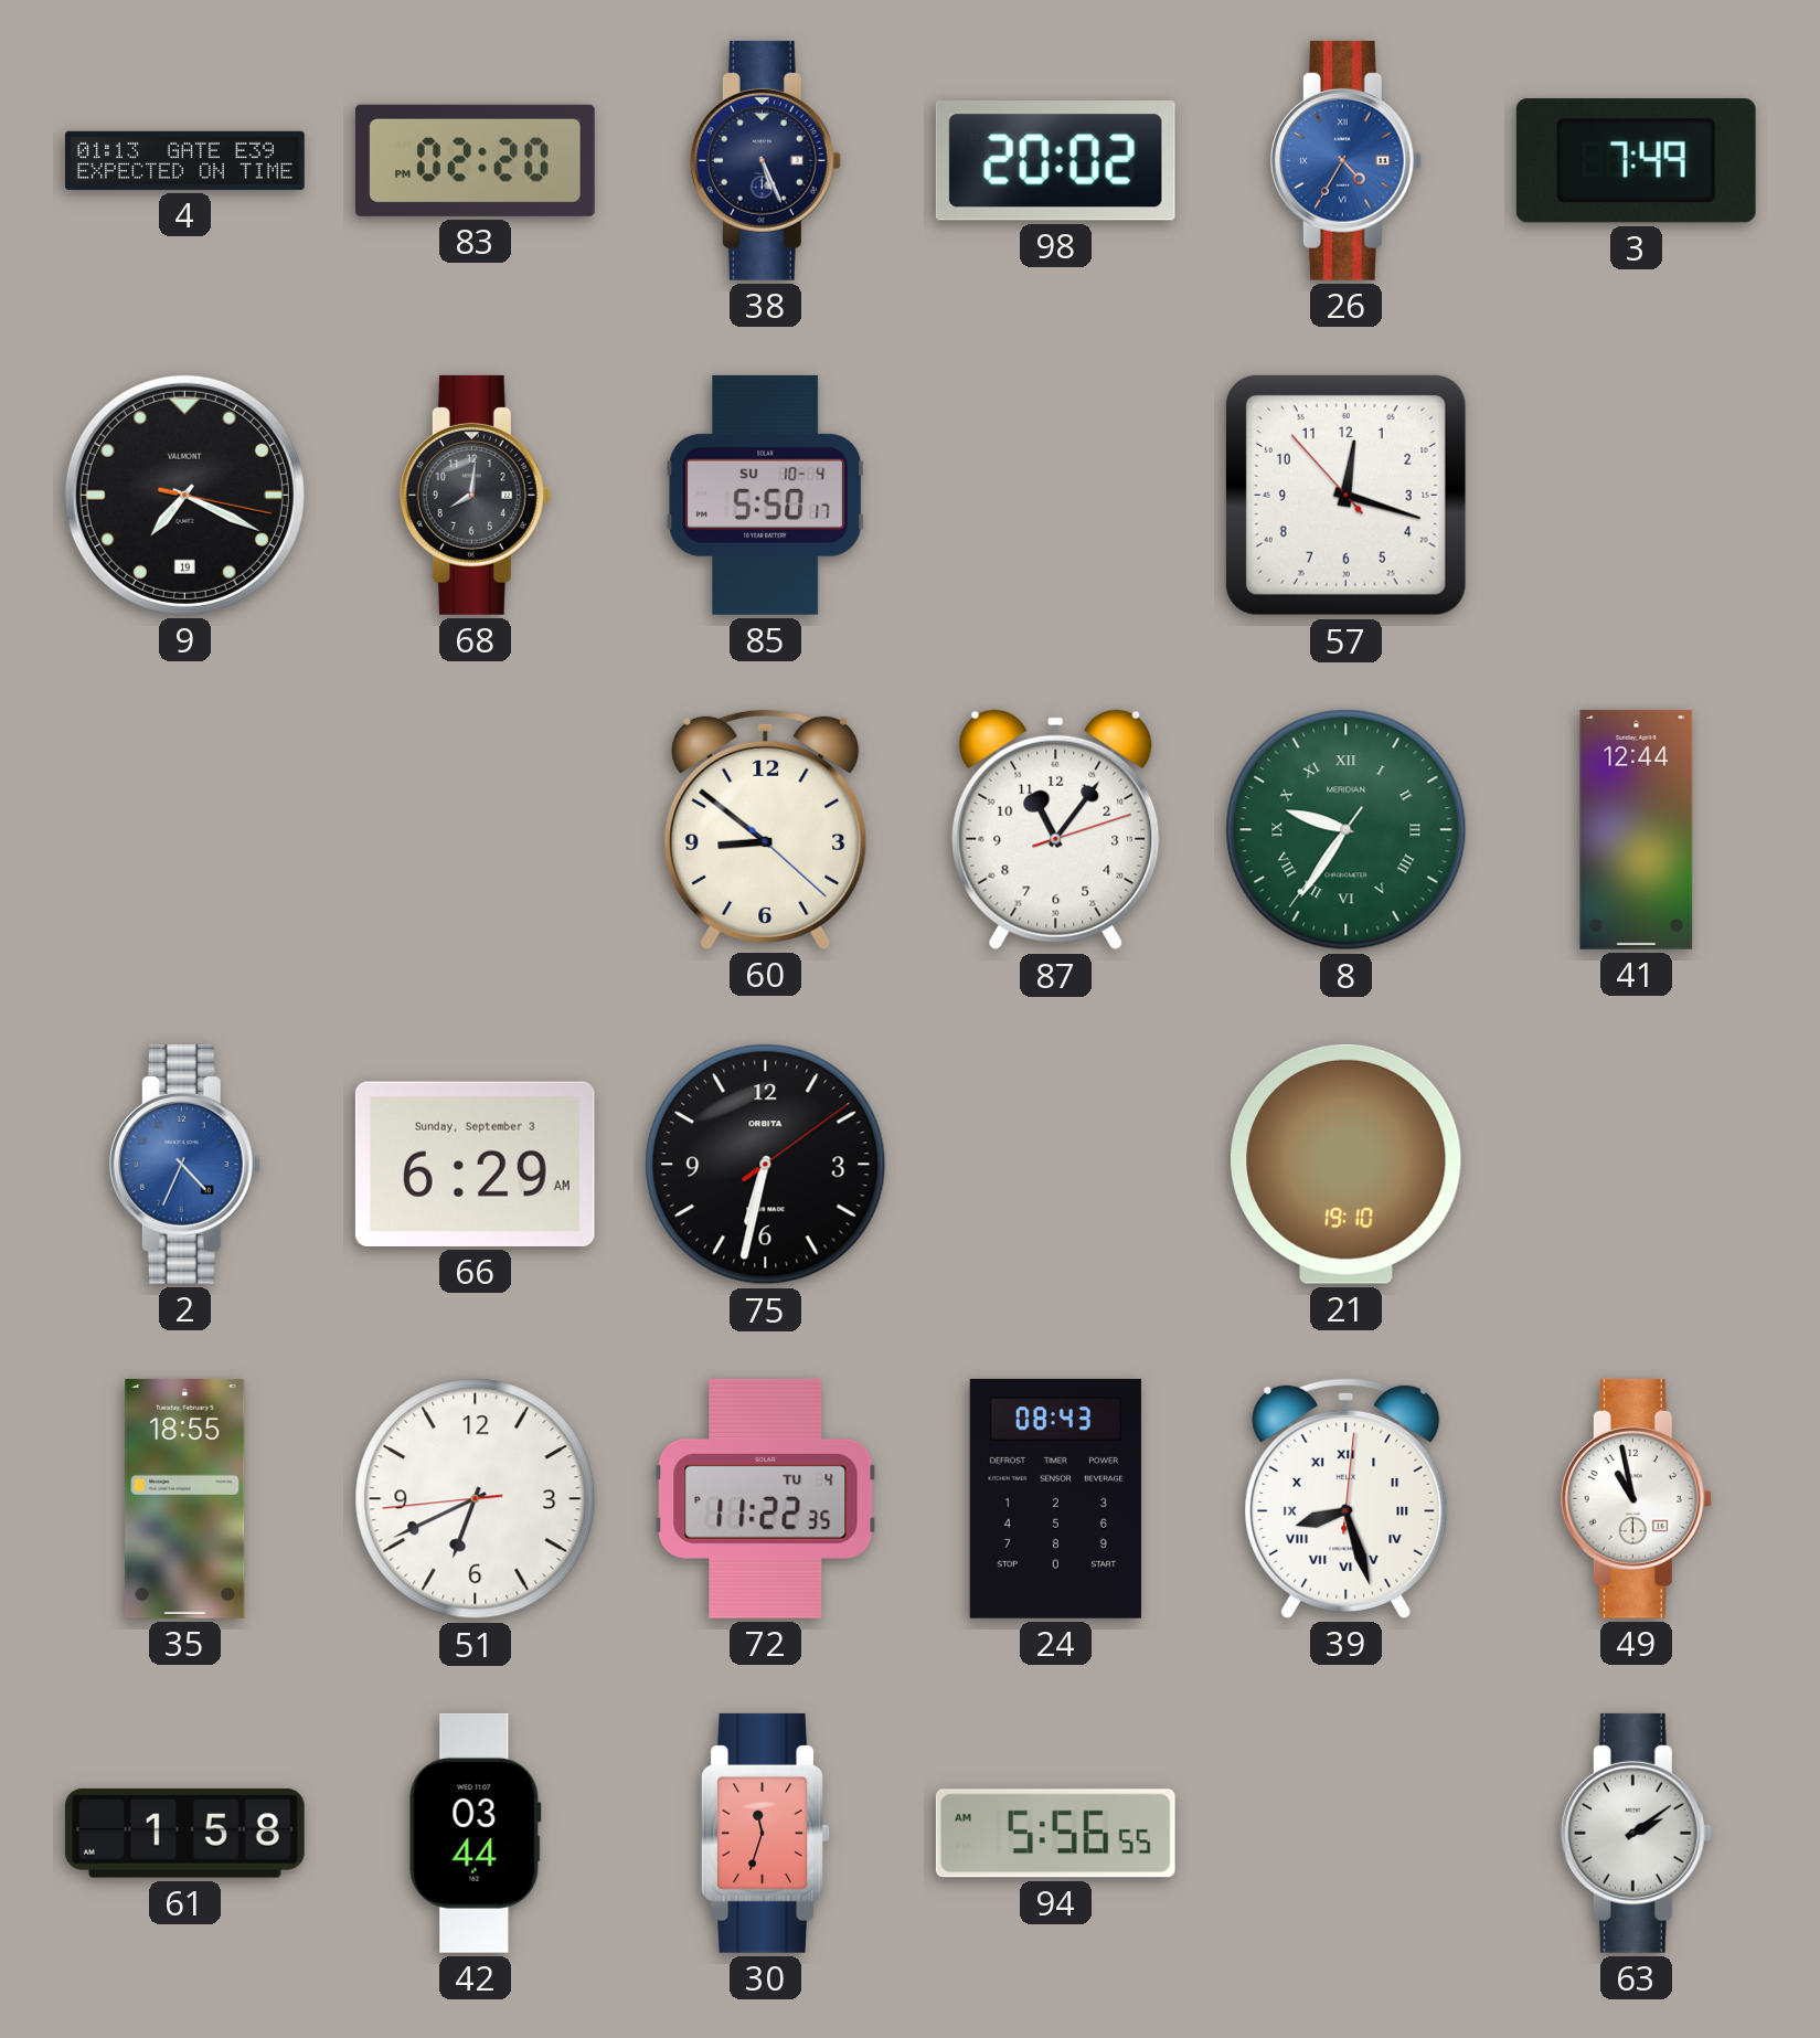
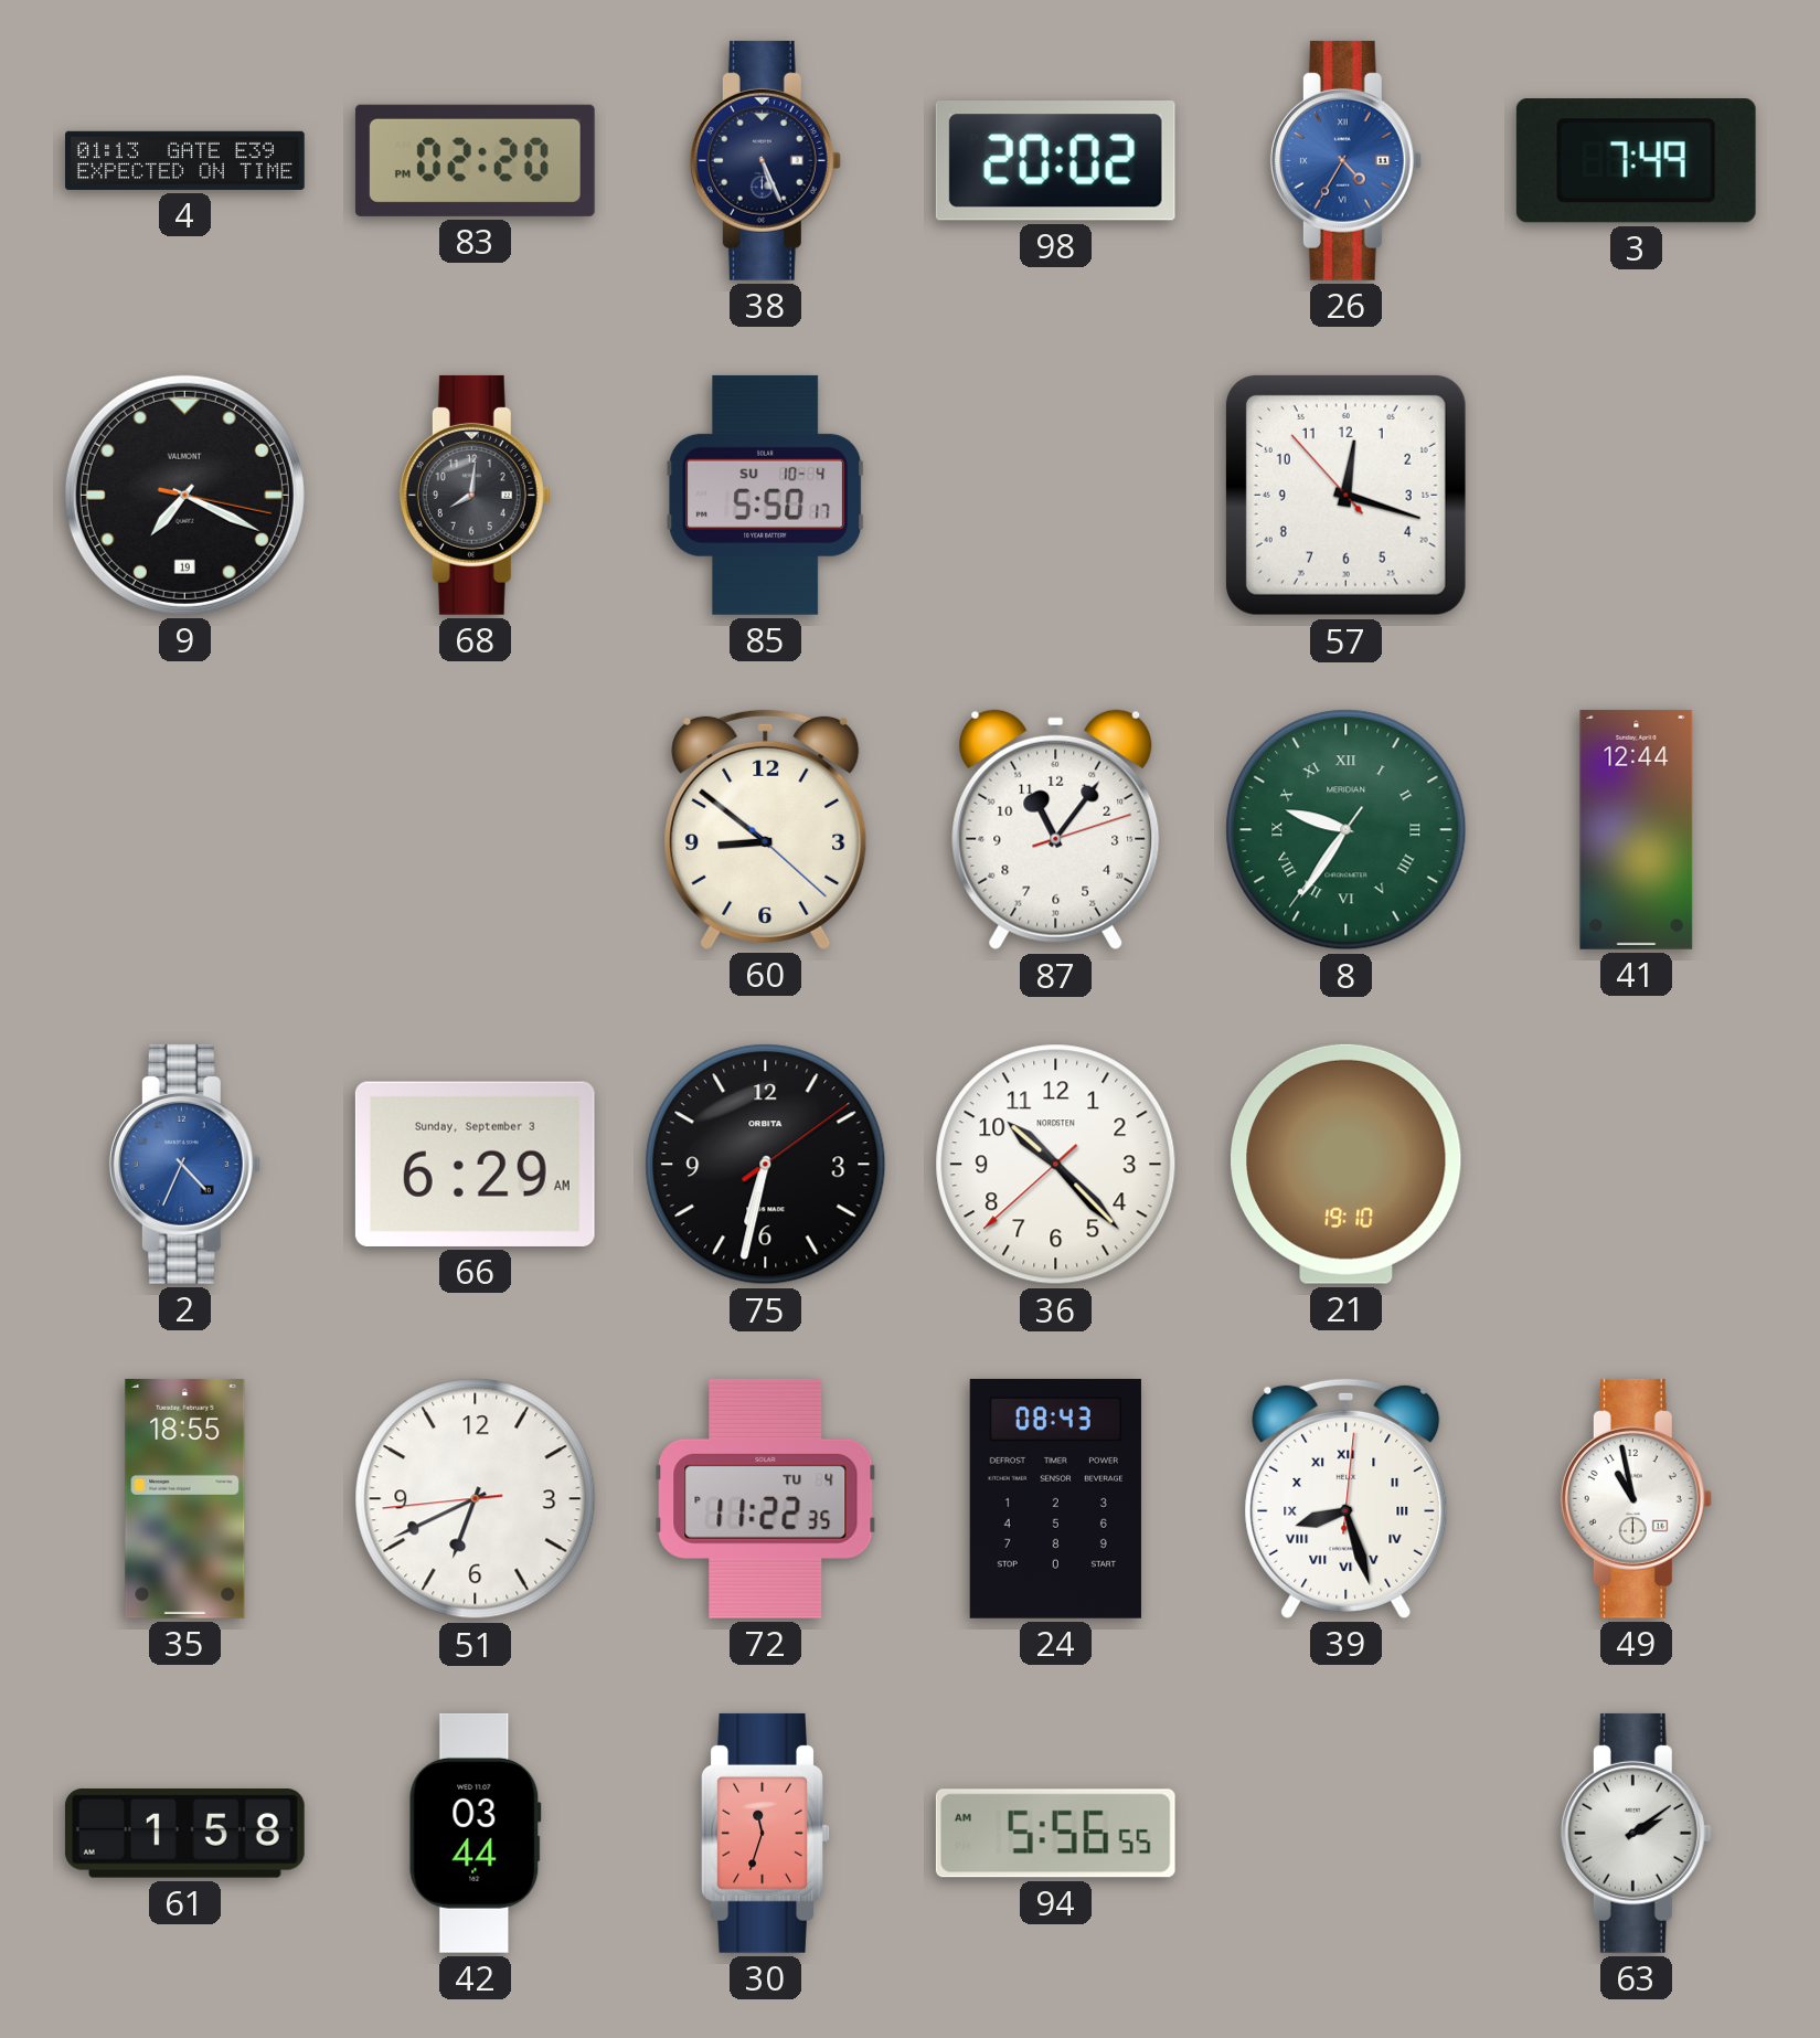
36: none -> 10:22 (1056, 1165)
